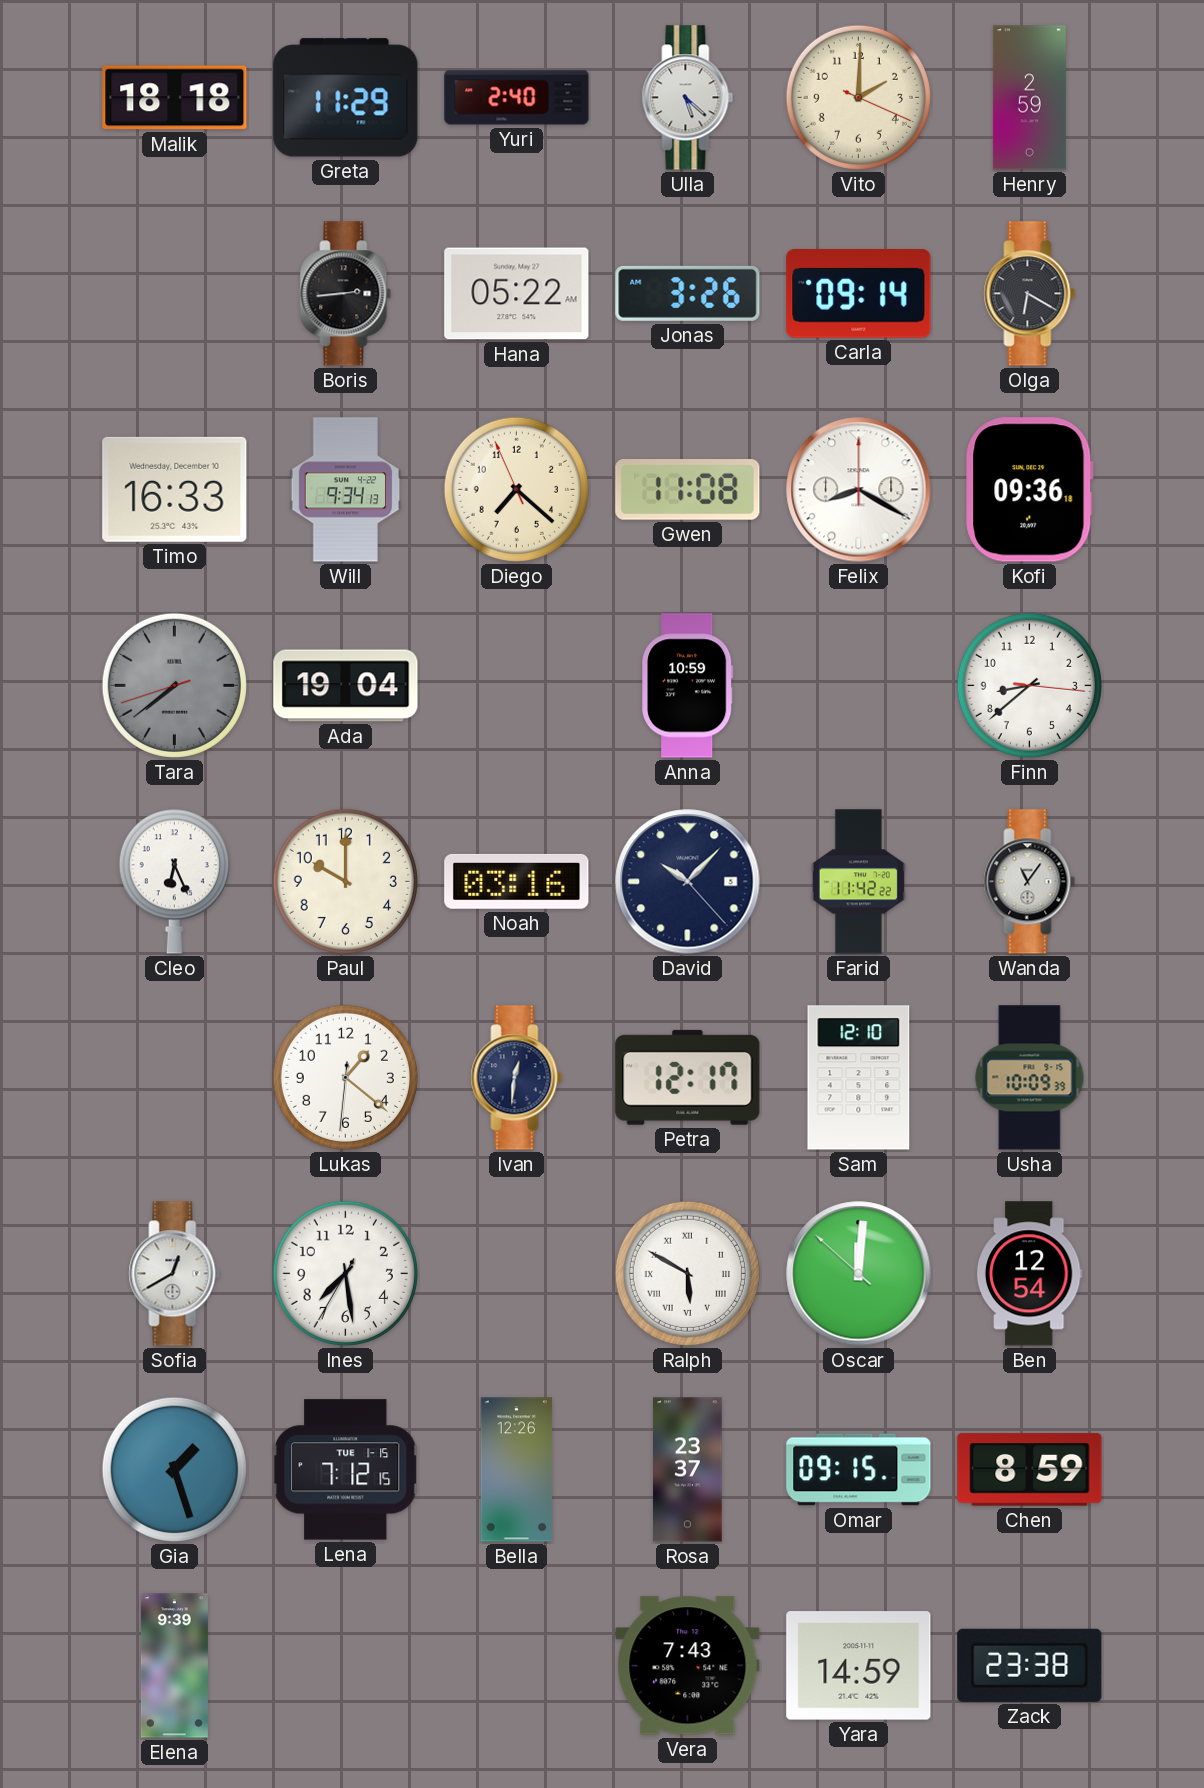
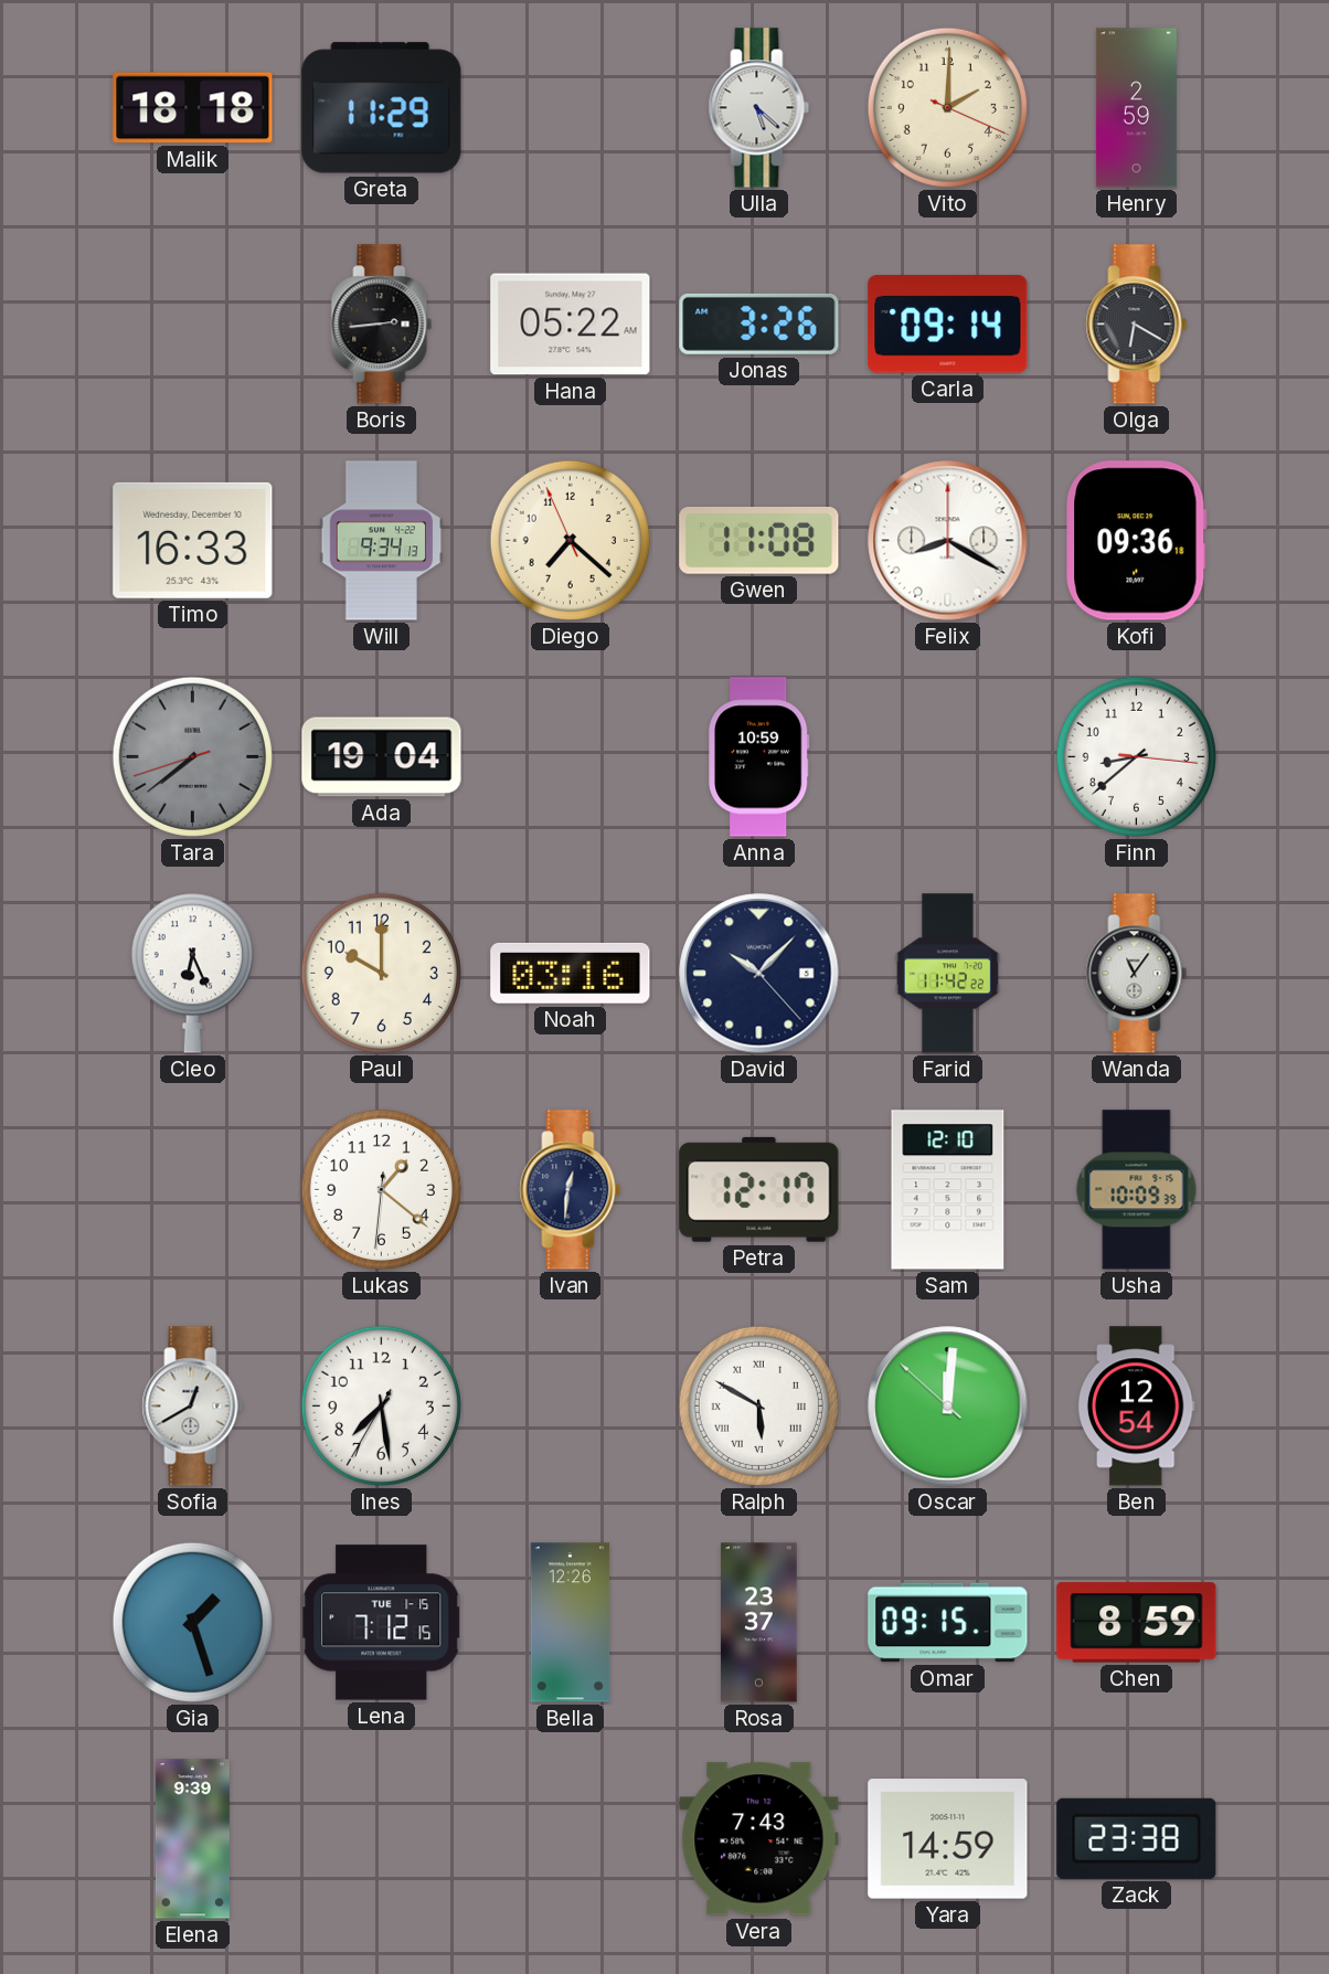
Yuri: 2:40 -> none (517, 98)
